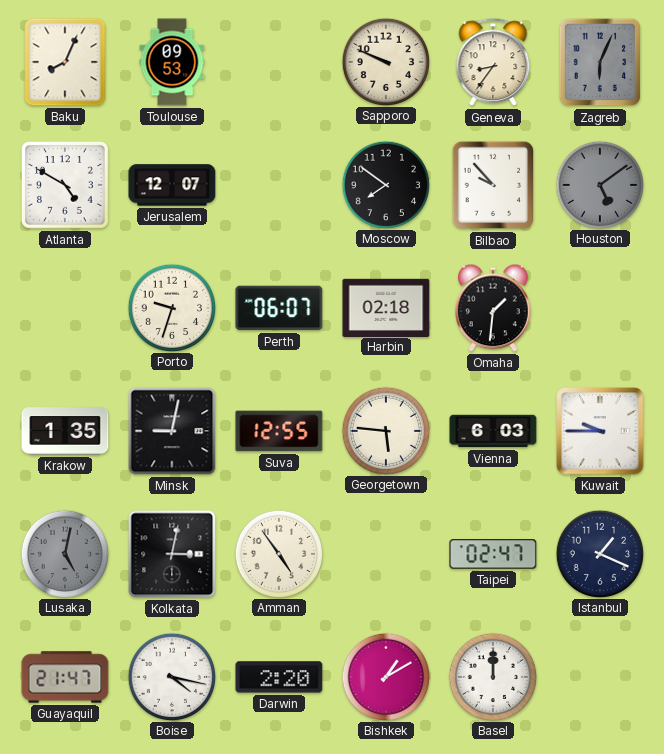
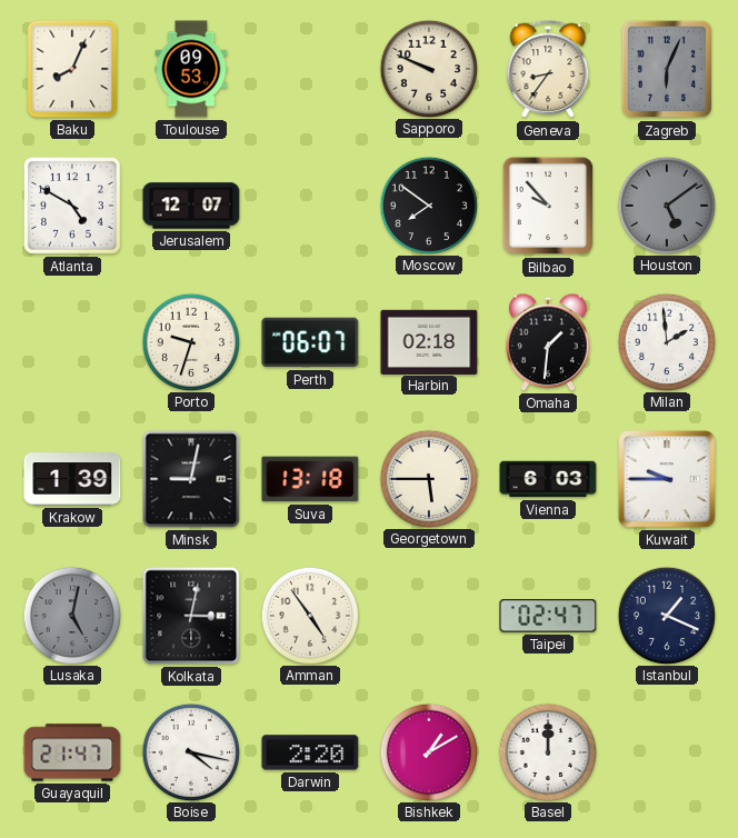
Milan: none -> 1:59 (666, 341)
Krakow: 1:35 -> 1:39 (72, 479)
Suva: 12:55 -> 13:18 (310, 479)
Georgetown: 5:46 -> 5:45 (428, 478)
